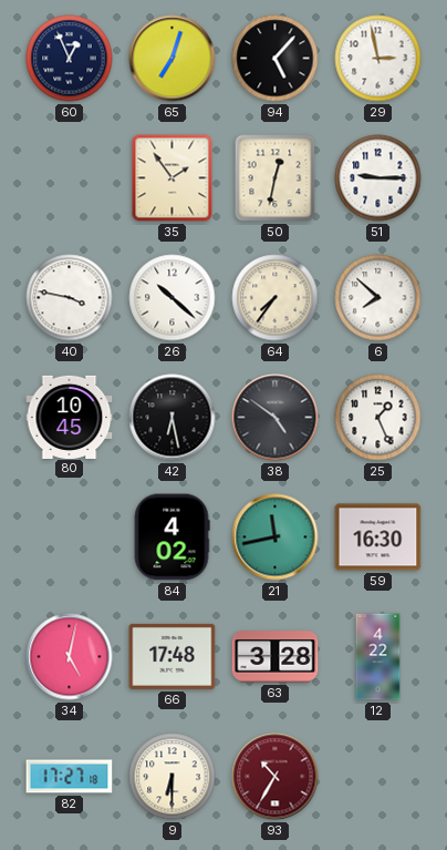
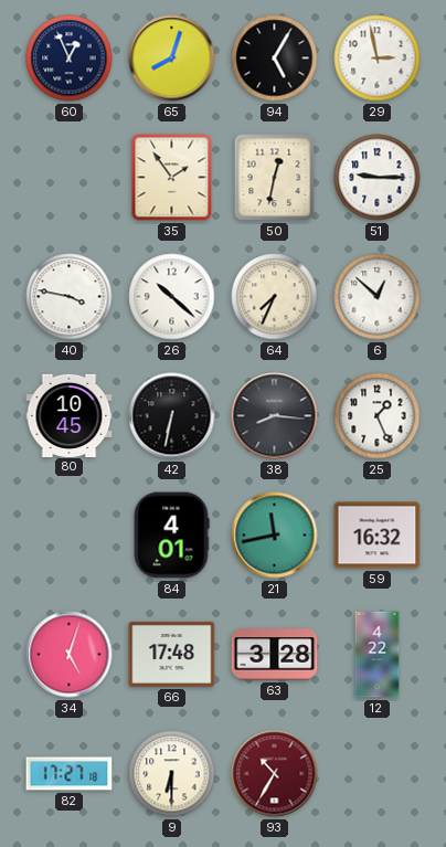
65: 7:03 -> 8:03 (172, 59)
94: 5:07 -> 5:05 (275, 59)
64: 7:36 -> 7:34 (275, 297)
6: 7:52 -> 12:52 (378, 297)
42: 6:28 -> 6:32 (172, 416)
38: 4:51 -> 8:16 (275, 416)
84: 4:02 -> 4:01 (171, 536)
59: 16:30 -> 16:32 (378, 536)
34: 5:02 -> 5:03 (70, 655)
